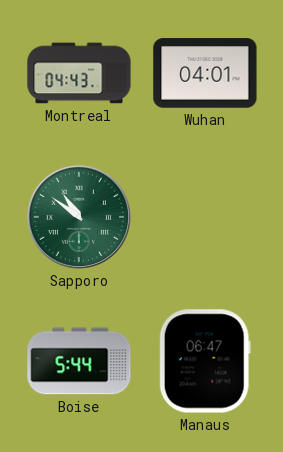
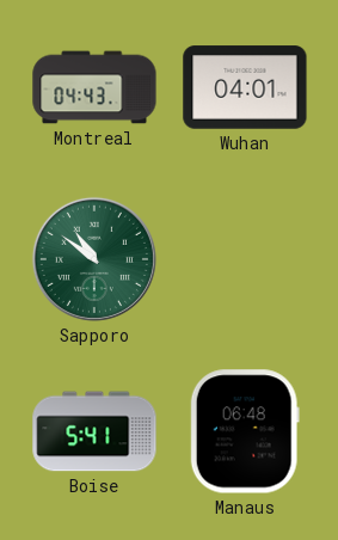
Boise: 5:44 -> 5:41 (94, 431)
Manaus: 06:47 -> 06:48 (245, 431)
